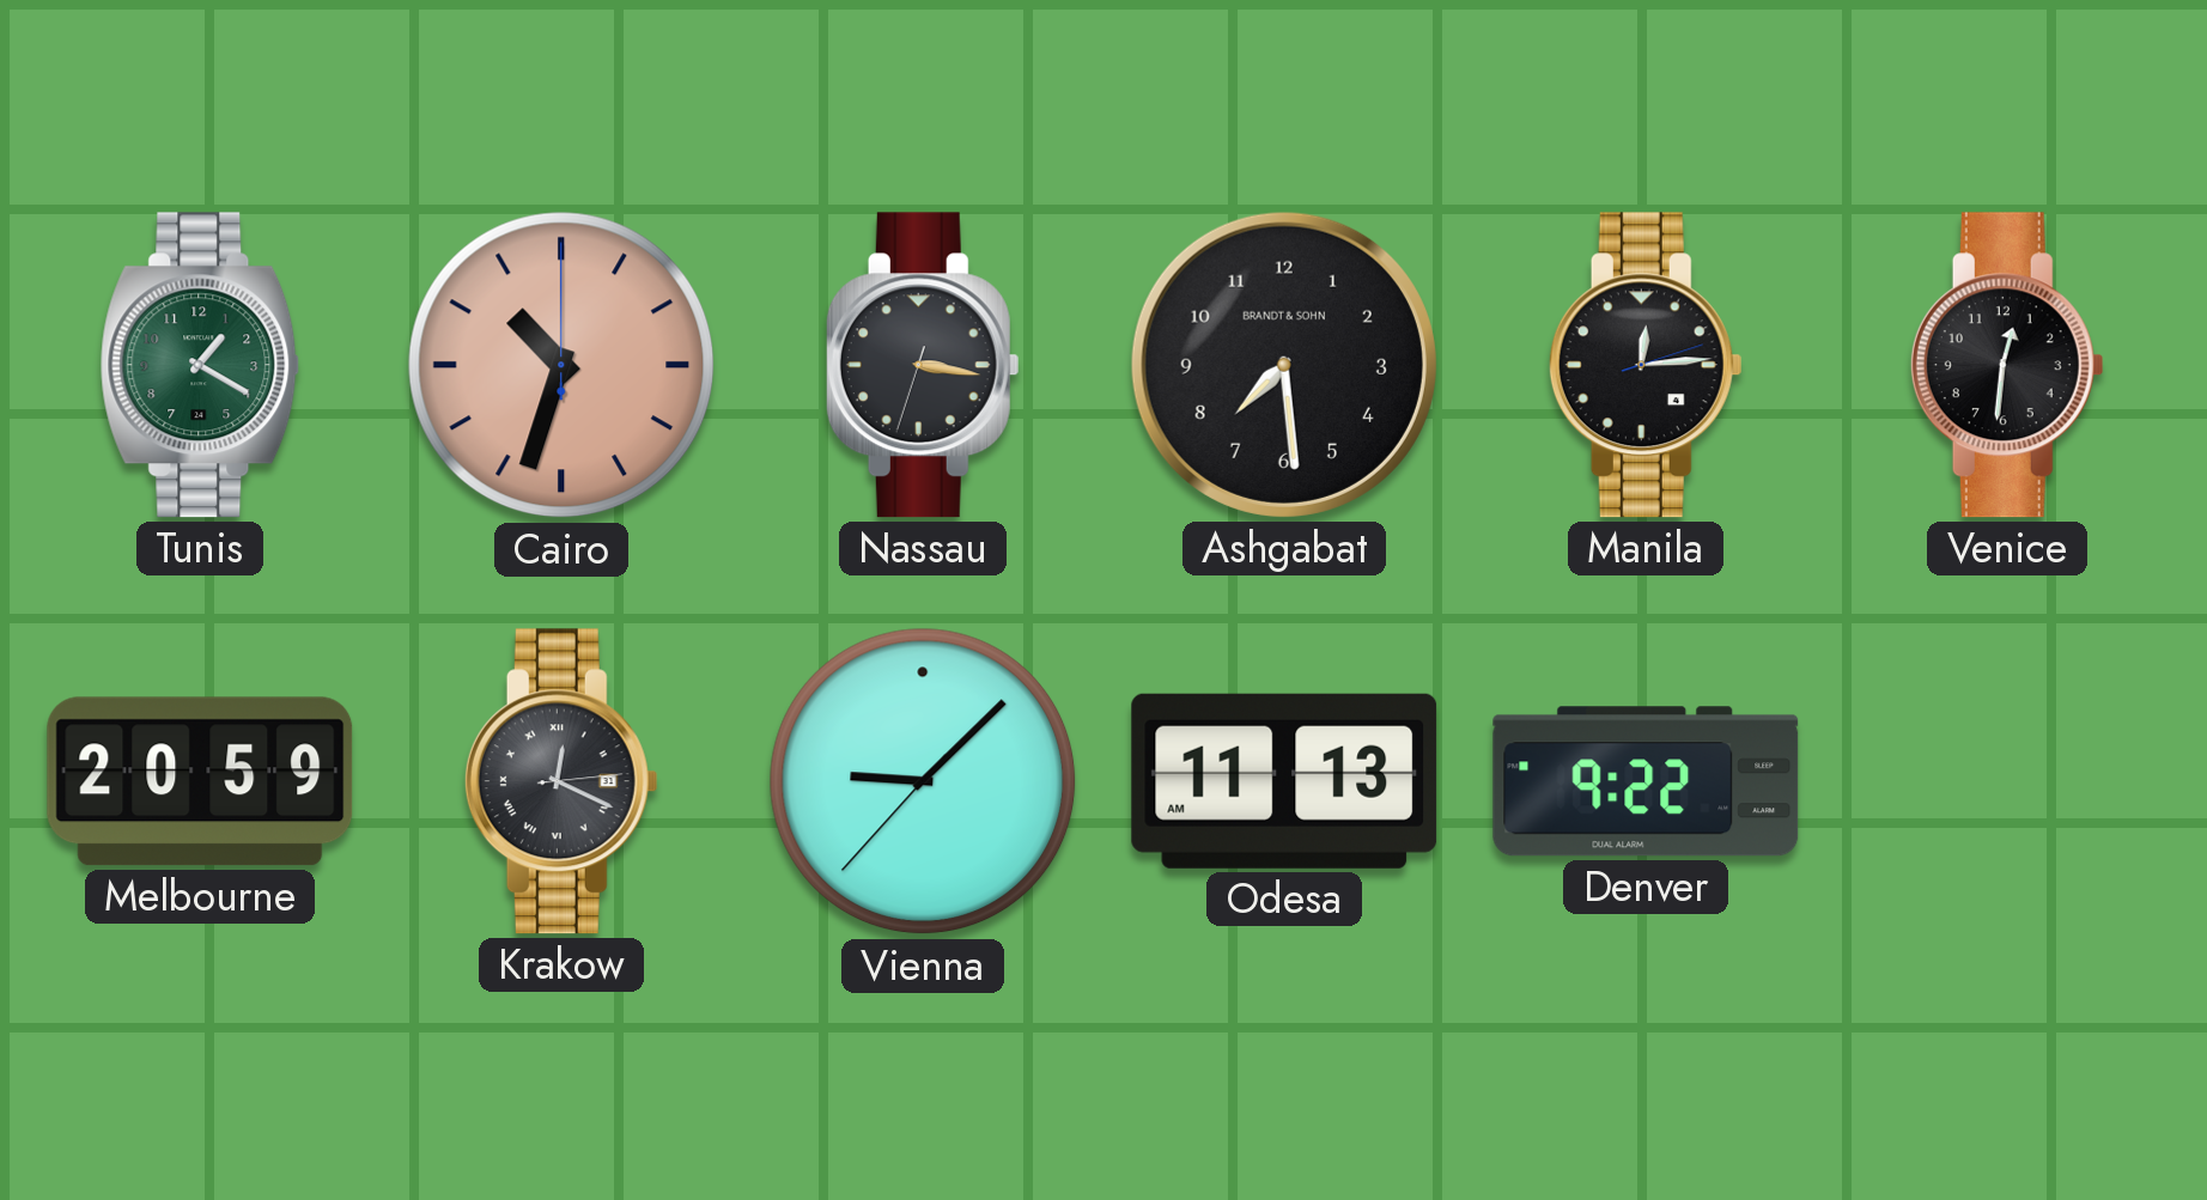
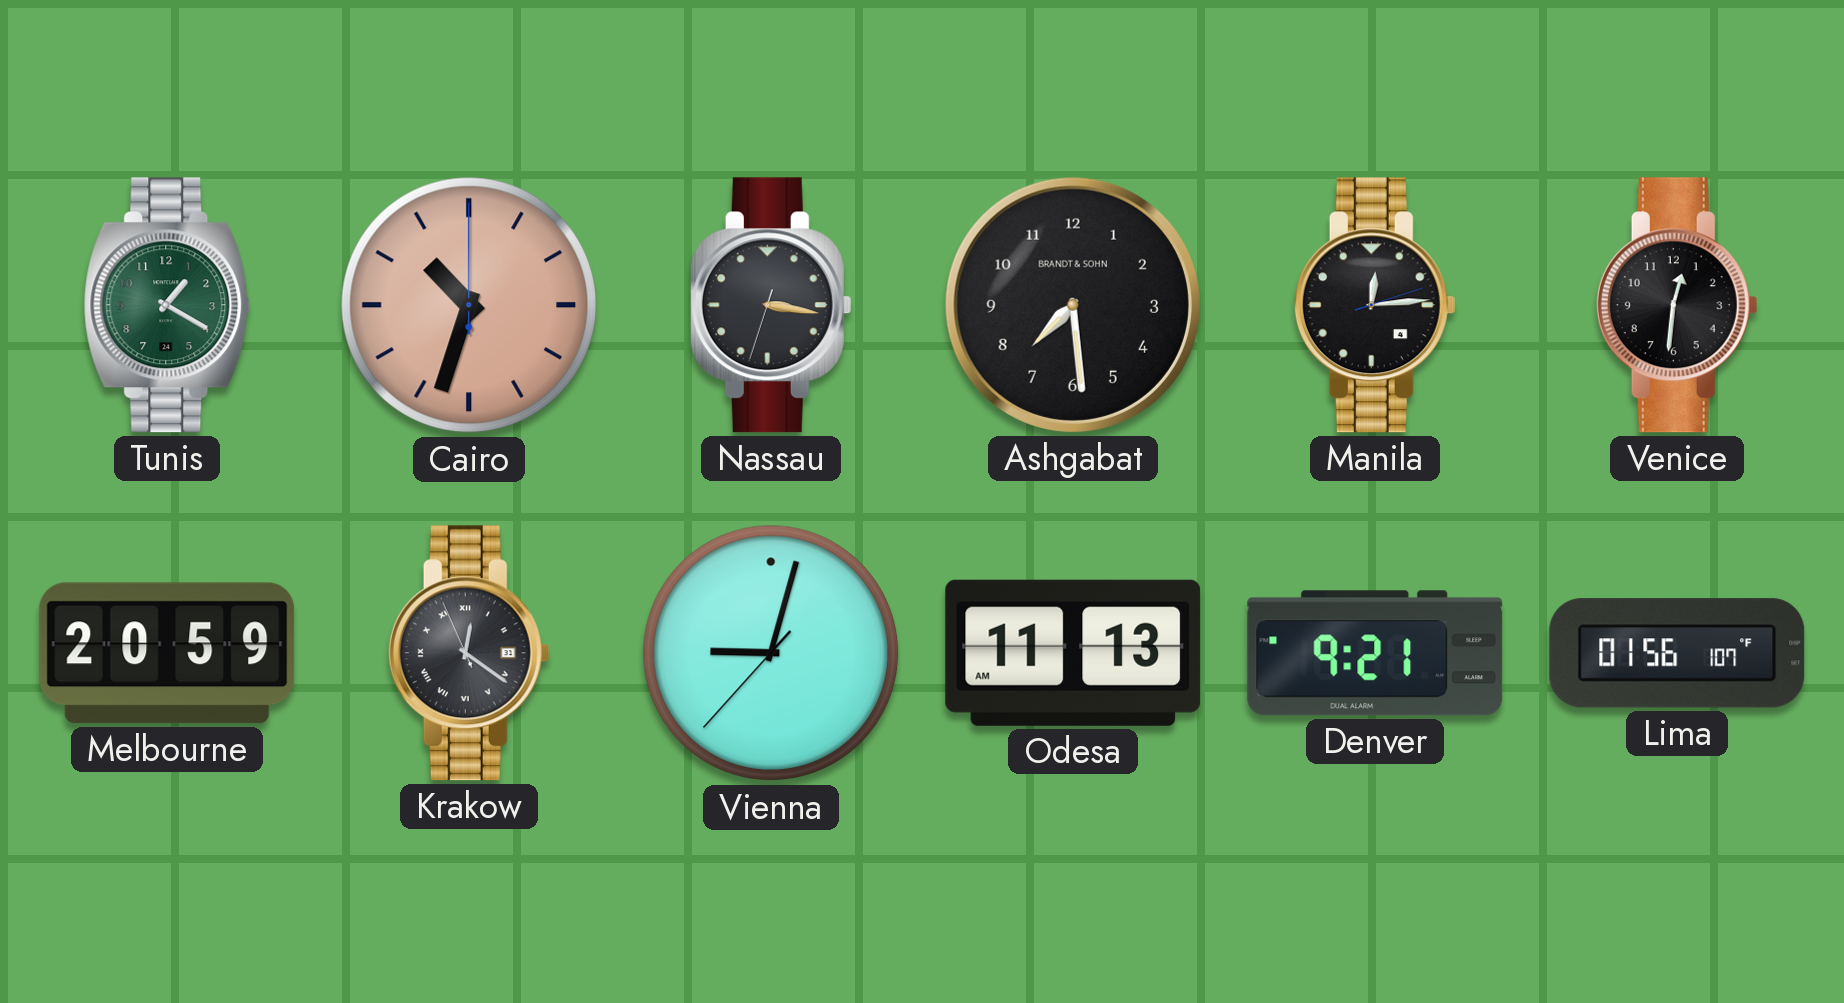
Krakow: 12:19 -> 12:20 (469, 653)
Vienna: 9:07 -> 9:02 (771, 653)
Denver: 9:22 -> 9:21 (1375, 653)
Lima: none -> 01:56 (1677, 653)
